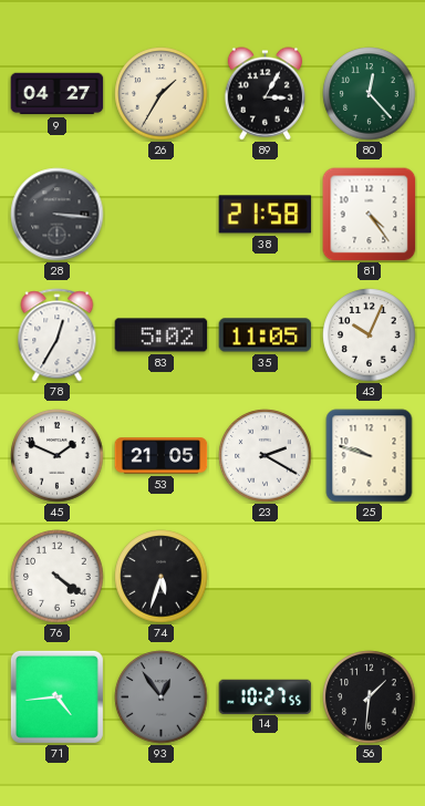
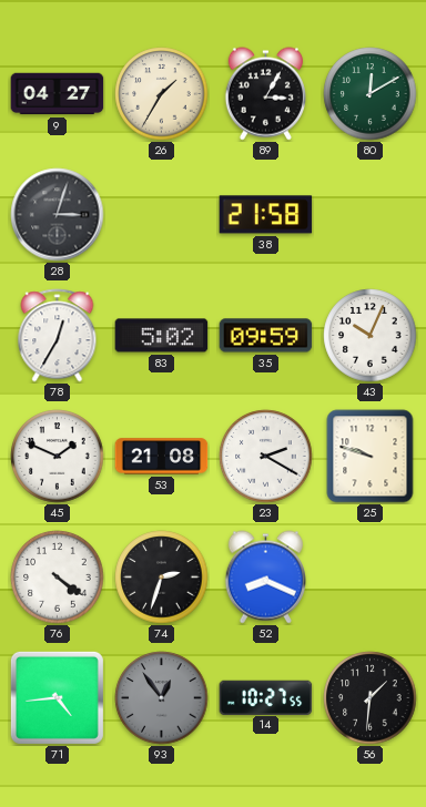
80: 12:23 -> 12:10 (371, 94)
28: 3:16 -> 3:03 (58, 215)
81: 4:24 -> none (370, 215)
35: 11:05 -> 09:59 (266, 336)
53: 21:05 -> 21:08 (162, 457)
74: 5:33 -> 2:33 (162, 578)
52: none -> 8:19 (265, 578)
